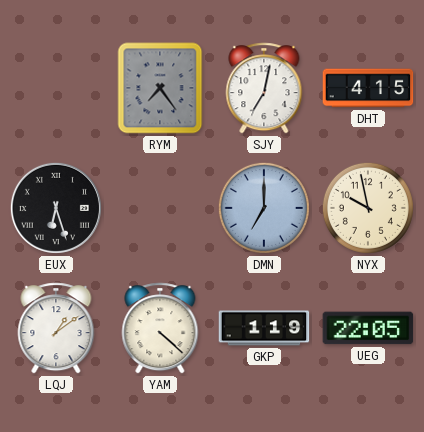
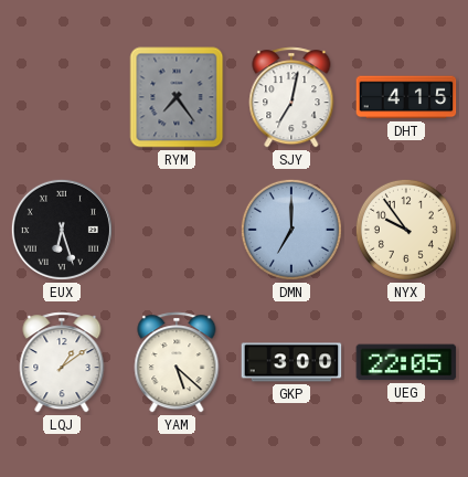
NYX: 9:58 -> 9:54 (406, 230)
YAM: 4:22 -> 5:22 (177, 362)
GKP: 1:19 -> 3:00 (291, 362)
